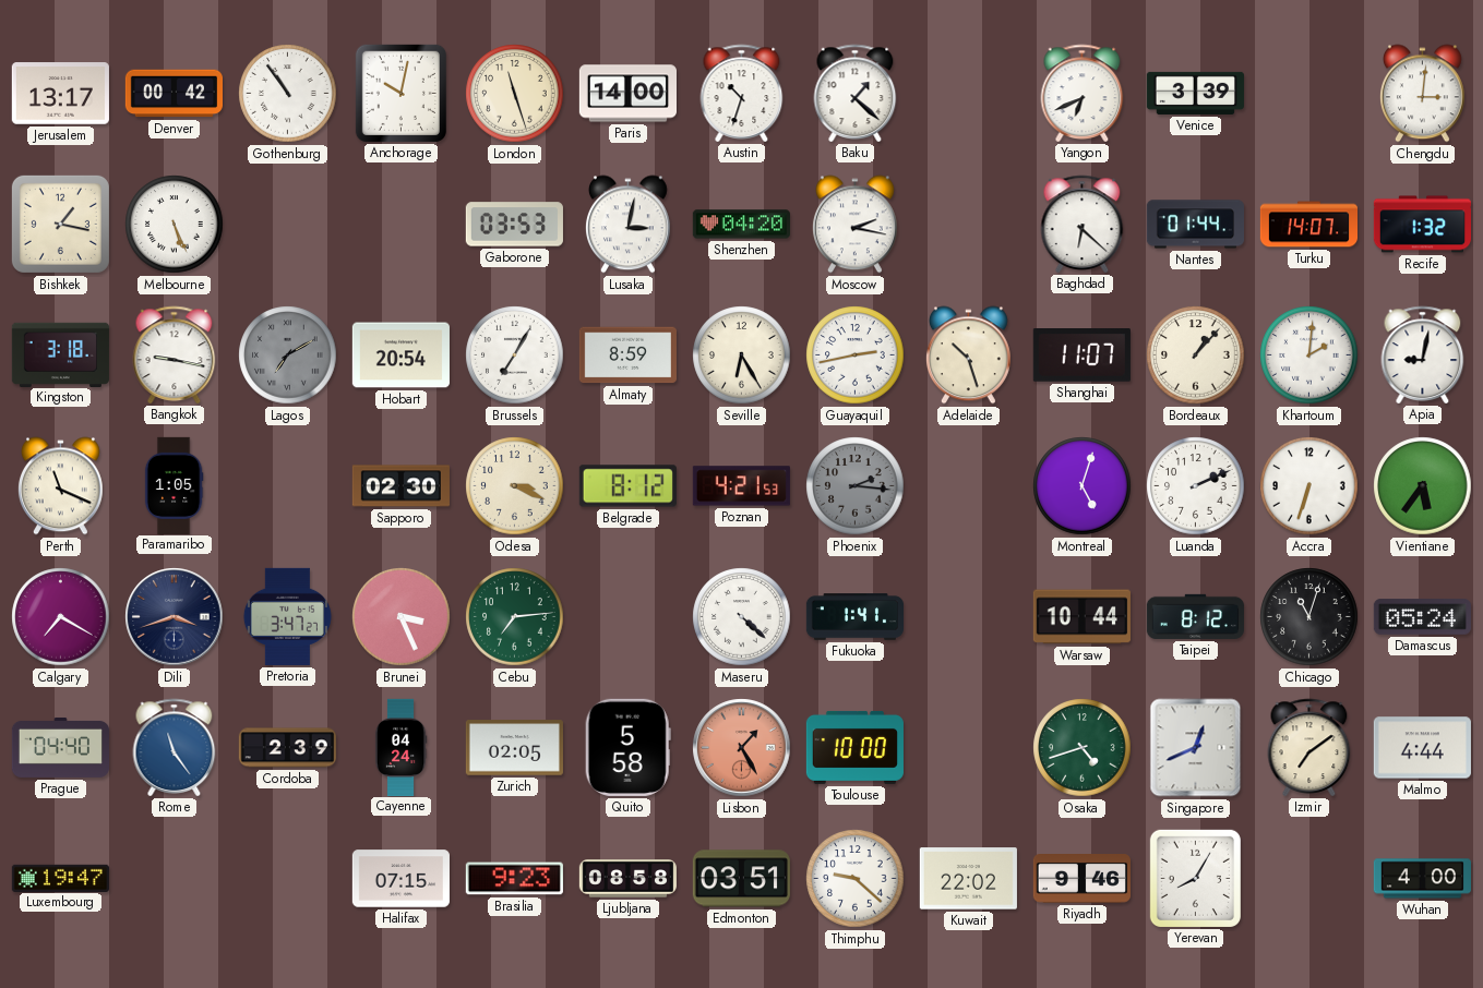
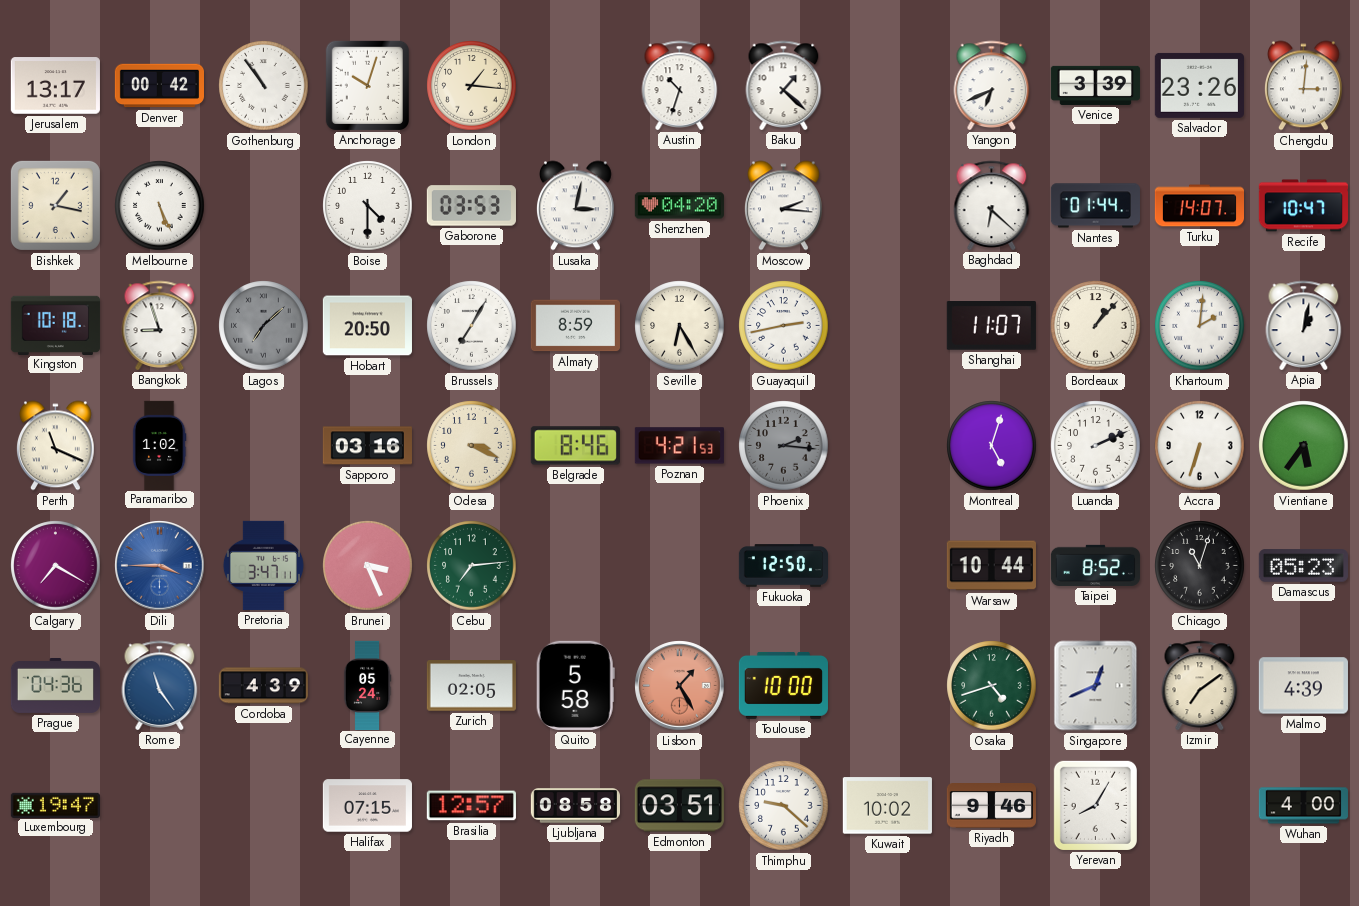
Anchorage: 10:02 -> 10:03 (367, 85)
London: 11:27 -> 1:16 (472, 86)
Paris: 14:00 -> none (627, 94)
Salvador: none -> 23:26 (1199, 85)
Boise: none -> 4:30 (368, 206)
Moscow: 2:17 -> 2:16 (783, 206)
Recife: 1:32 -> 10:47 (1303, 206)
Kingston: 3:18 -> 10:18 (55, 325)
Bangkok: 9:17 -> 8:57 (160, 325)
Lagos: 7:10 -> 7:08 (264, 326)
Hobart: 20:54 -> 20:50 (367, 326)
Adelaide: 10:27 -> none (968, 356)
Apia: 9:02 -> 1:02 (1304, 325)
Paramaribo: 1:05 -> 1:02 (159, 445)
Sapporo: 02:30 -> 03:16 (367, 446)
Belgrade: 8:12 -> 8:46 (575, 446)
Dili: 3:42 -> 3:45 (160, 566)
Dili dial: navy -> blue (160, 566)
Pretoria: 3:47:27 -> 3:47:11 (263, 565)
Maseru: 4:22 -> none (742, 617)
Fukuoka: 1:41 -> 12:50 (783, 566)
Taipei: 8:12 -> 8:52 (1095, 565)
Damascus: 05:24 -> 05:23 (1303, 566)
Prague: 04:40 -> 04:36 (55, 685)
Cordoba: 2:39 -> 4:39 (263, 686)
Cayenne: 04:24 -> 05:24 (367, 685)
Malmo: 4:44 -> 4:39 (1303, 686)
Brasilia: 9:23 -> 12:57 (471, 806)
Kuwait: 22:02 -> 10:02 (887, 806)
